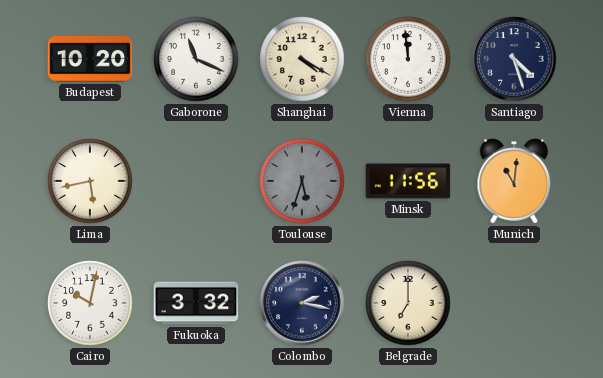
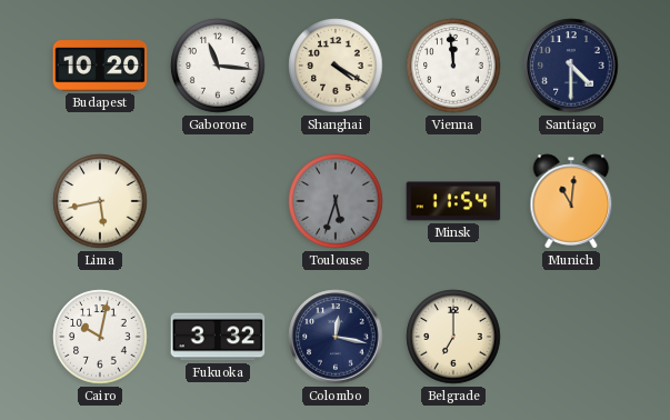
Gaborone: 11:19 -> 11:16 (218, 66)
Santiago: 4:27 -> 4:30 (571, 66)
Minsk: 11:56 -> 11:54 (453, 201)
Colombo: 2:17 -> 12:17 (336, 337)
